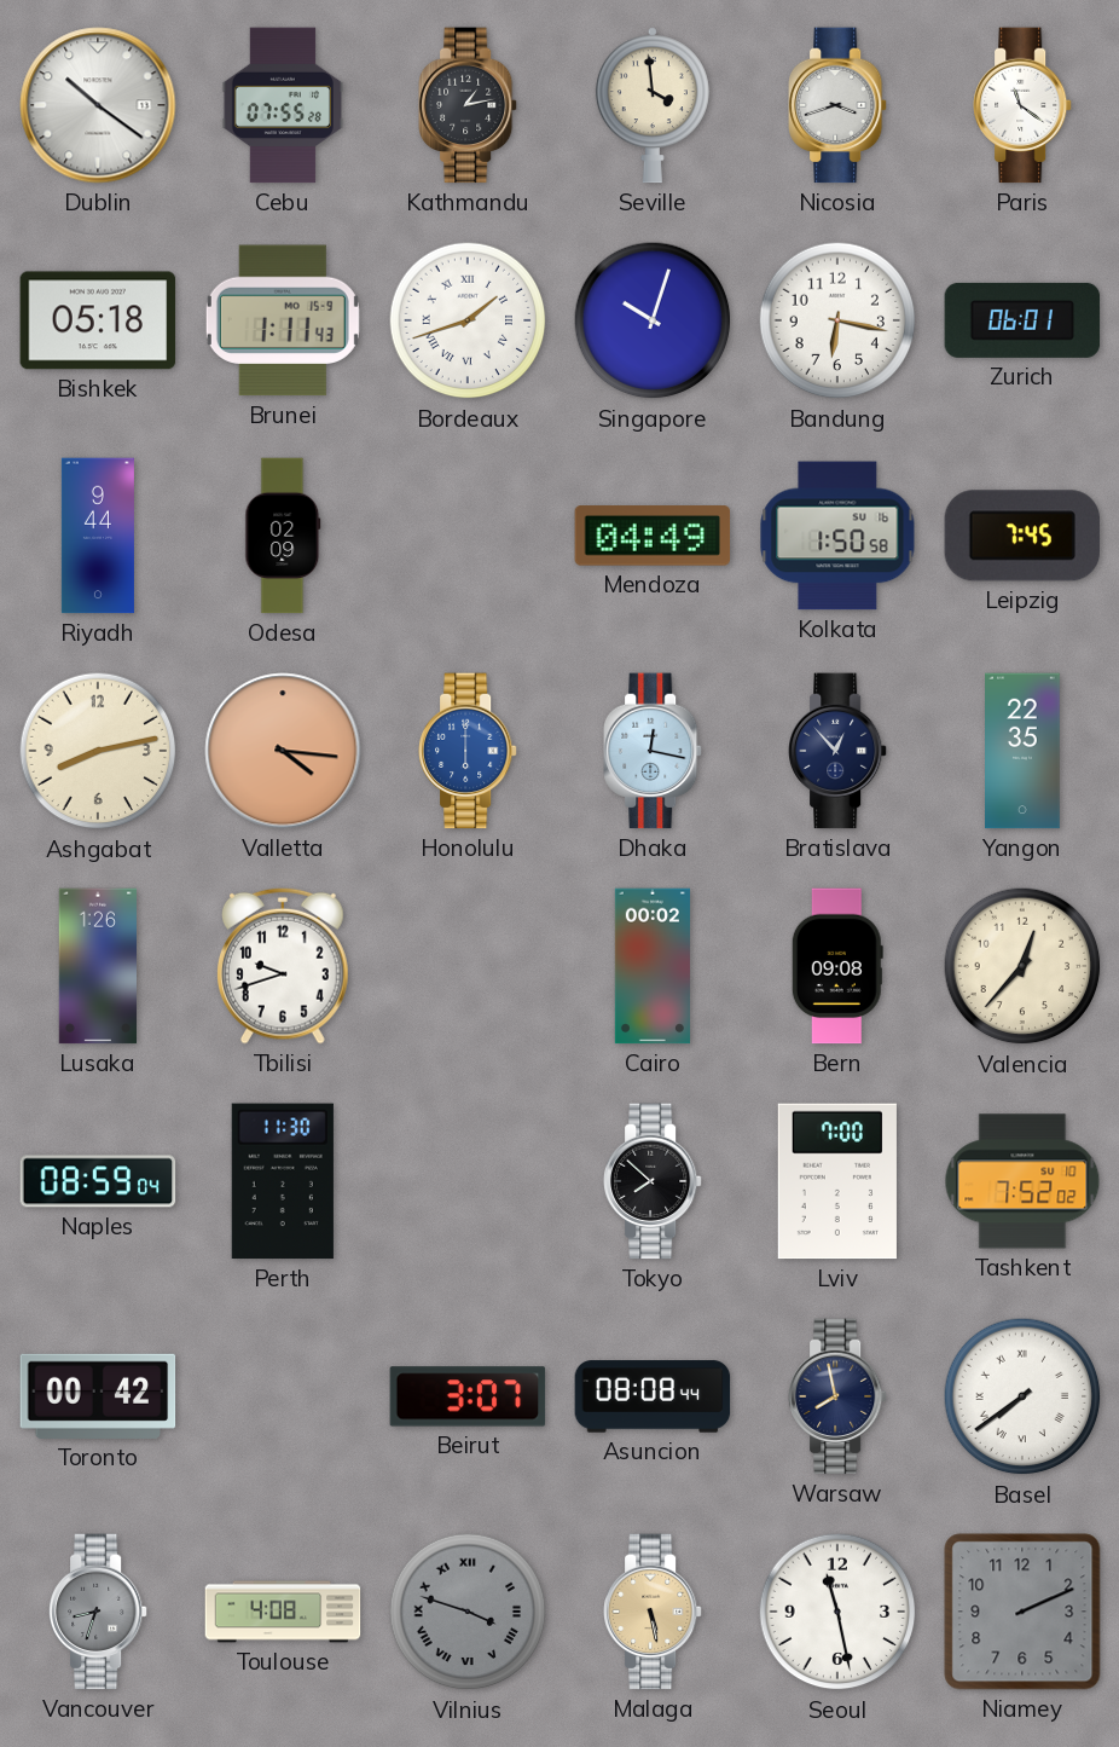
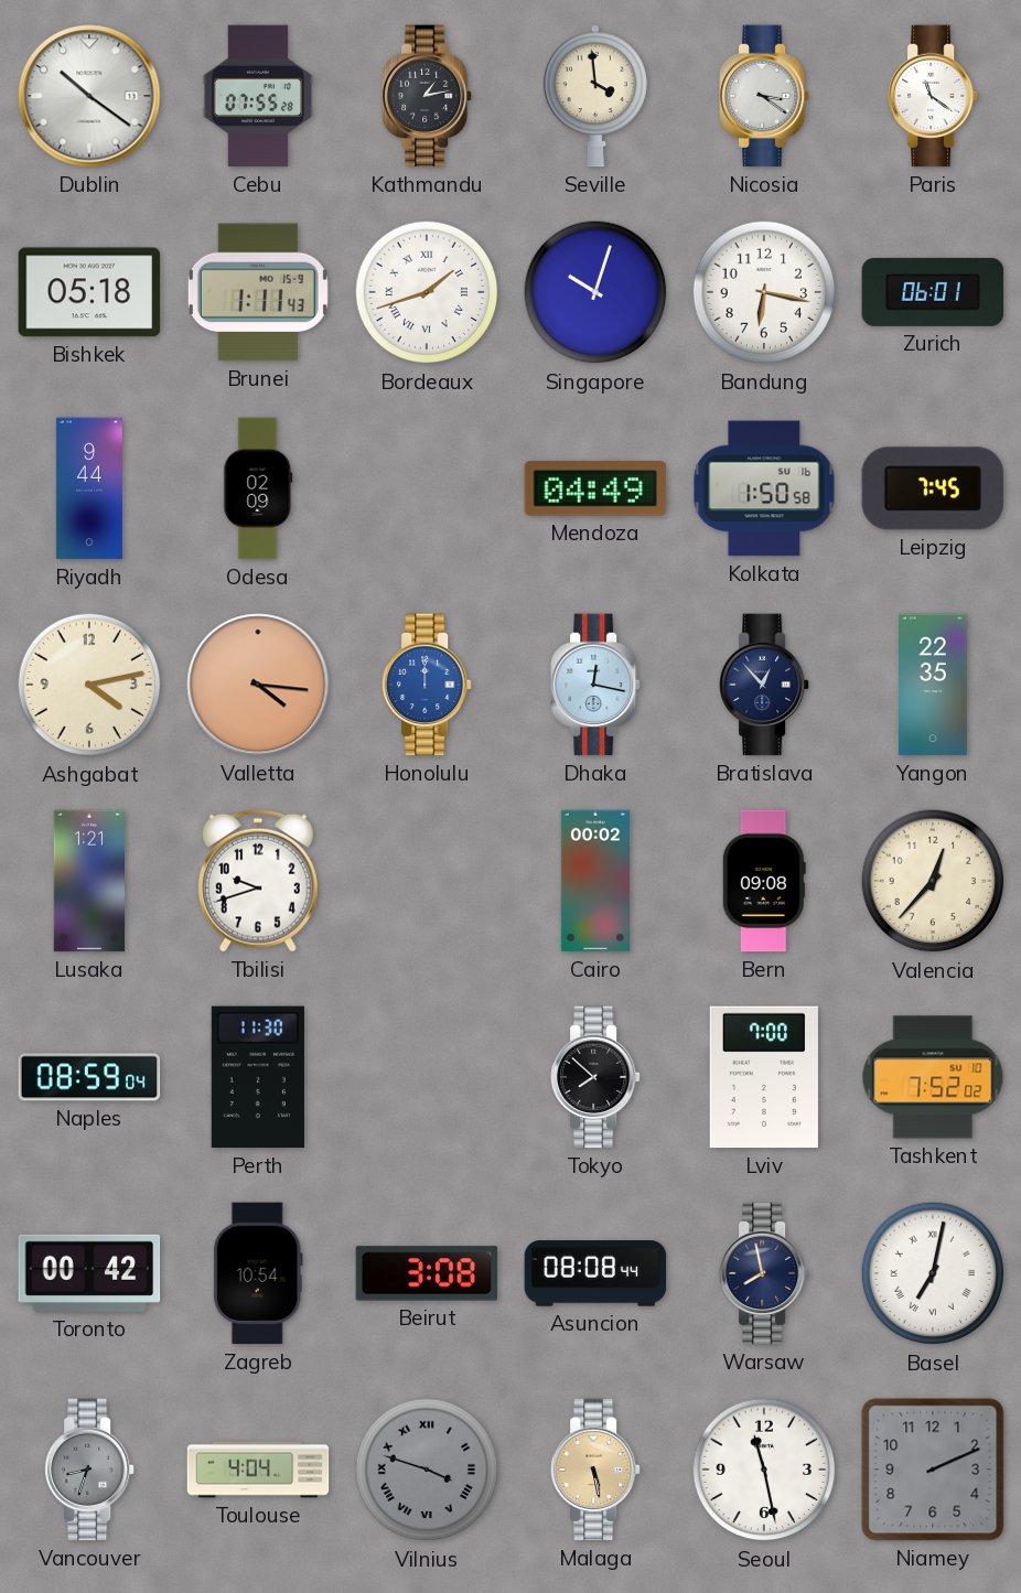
Nicosia: 3:42 -> 3:21 (765, 96)
Ashgabat: 8:13 -> 4:13 (89, 685)
Honolulu: 6:00 -> 12:00 (428, 685)
Lusaka: 1:26 -> 1:21 (88, 881)
Zagreb: none -> 10:54 (258, 1273)
Beirut: 3:07 -> 3:08 (427, 1273)
Basel: 7:39 -> 7:02 (933, 1273)
Toulouse: 4:08 -> 4:04 (258, 1470)
